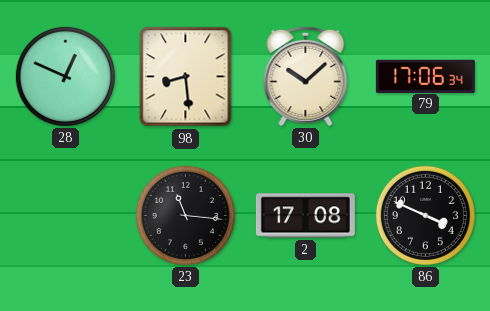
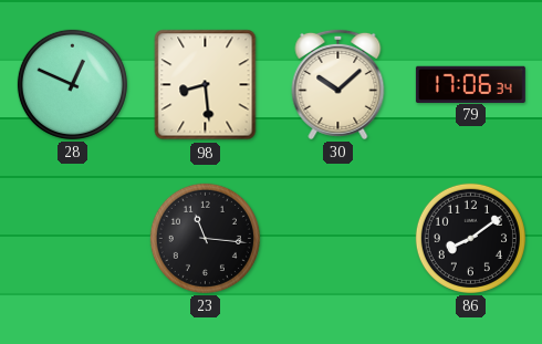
2: 17:08 -> none (305, 216)
86: 3:49 -> 8:09 (470, 238)
